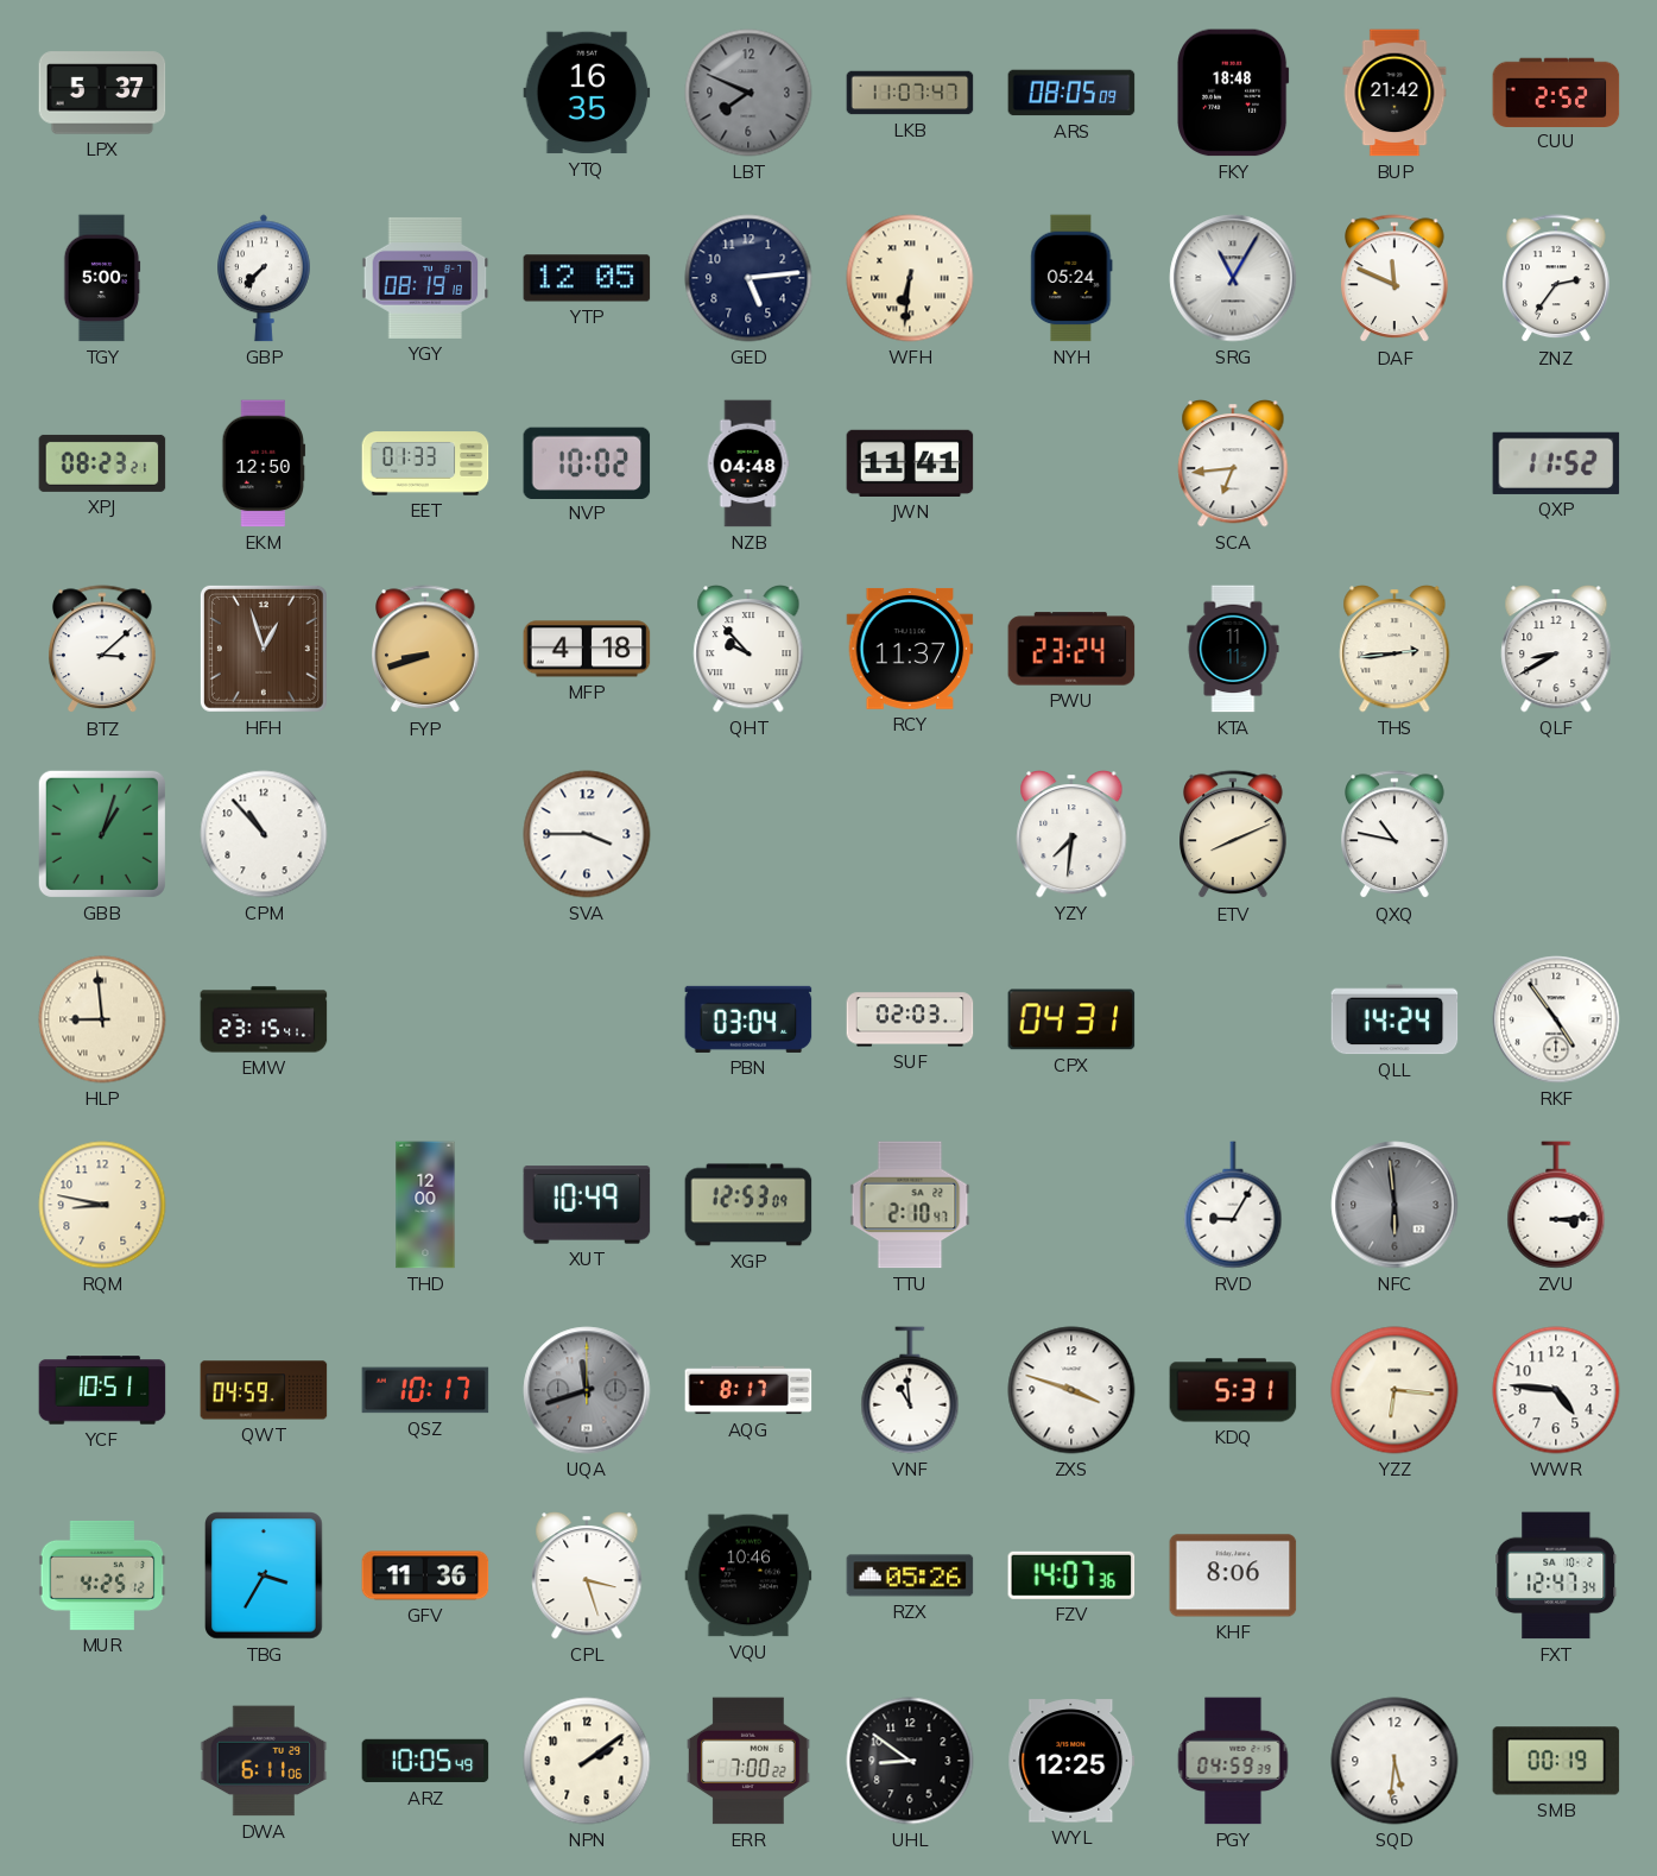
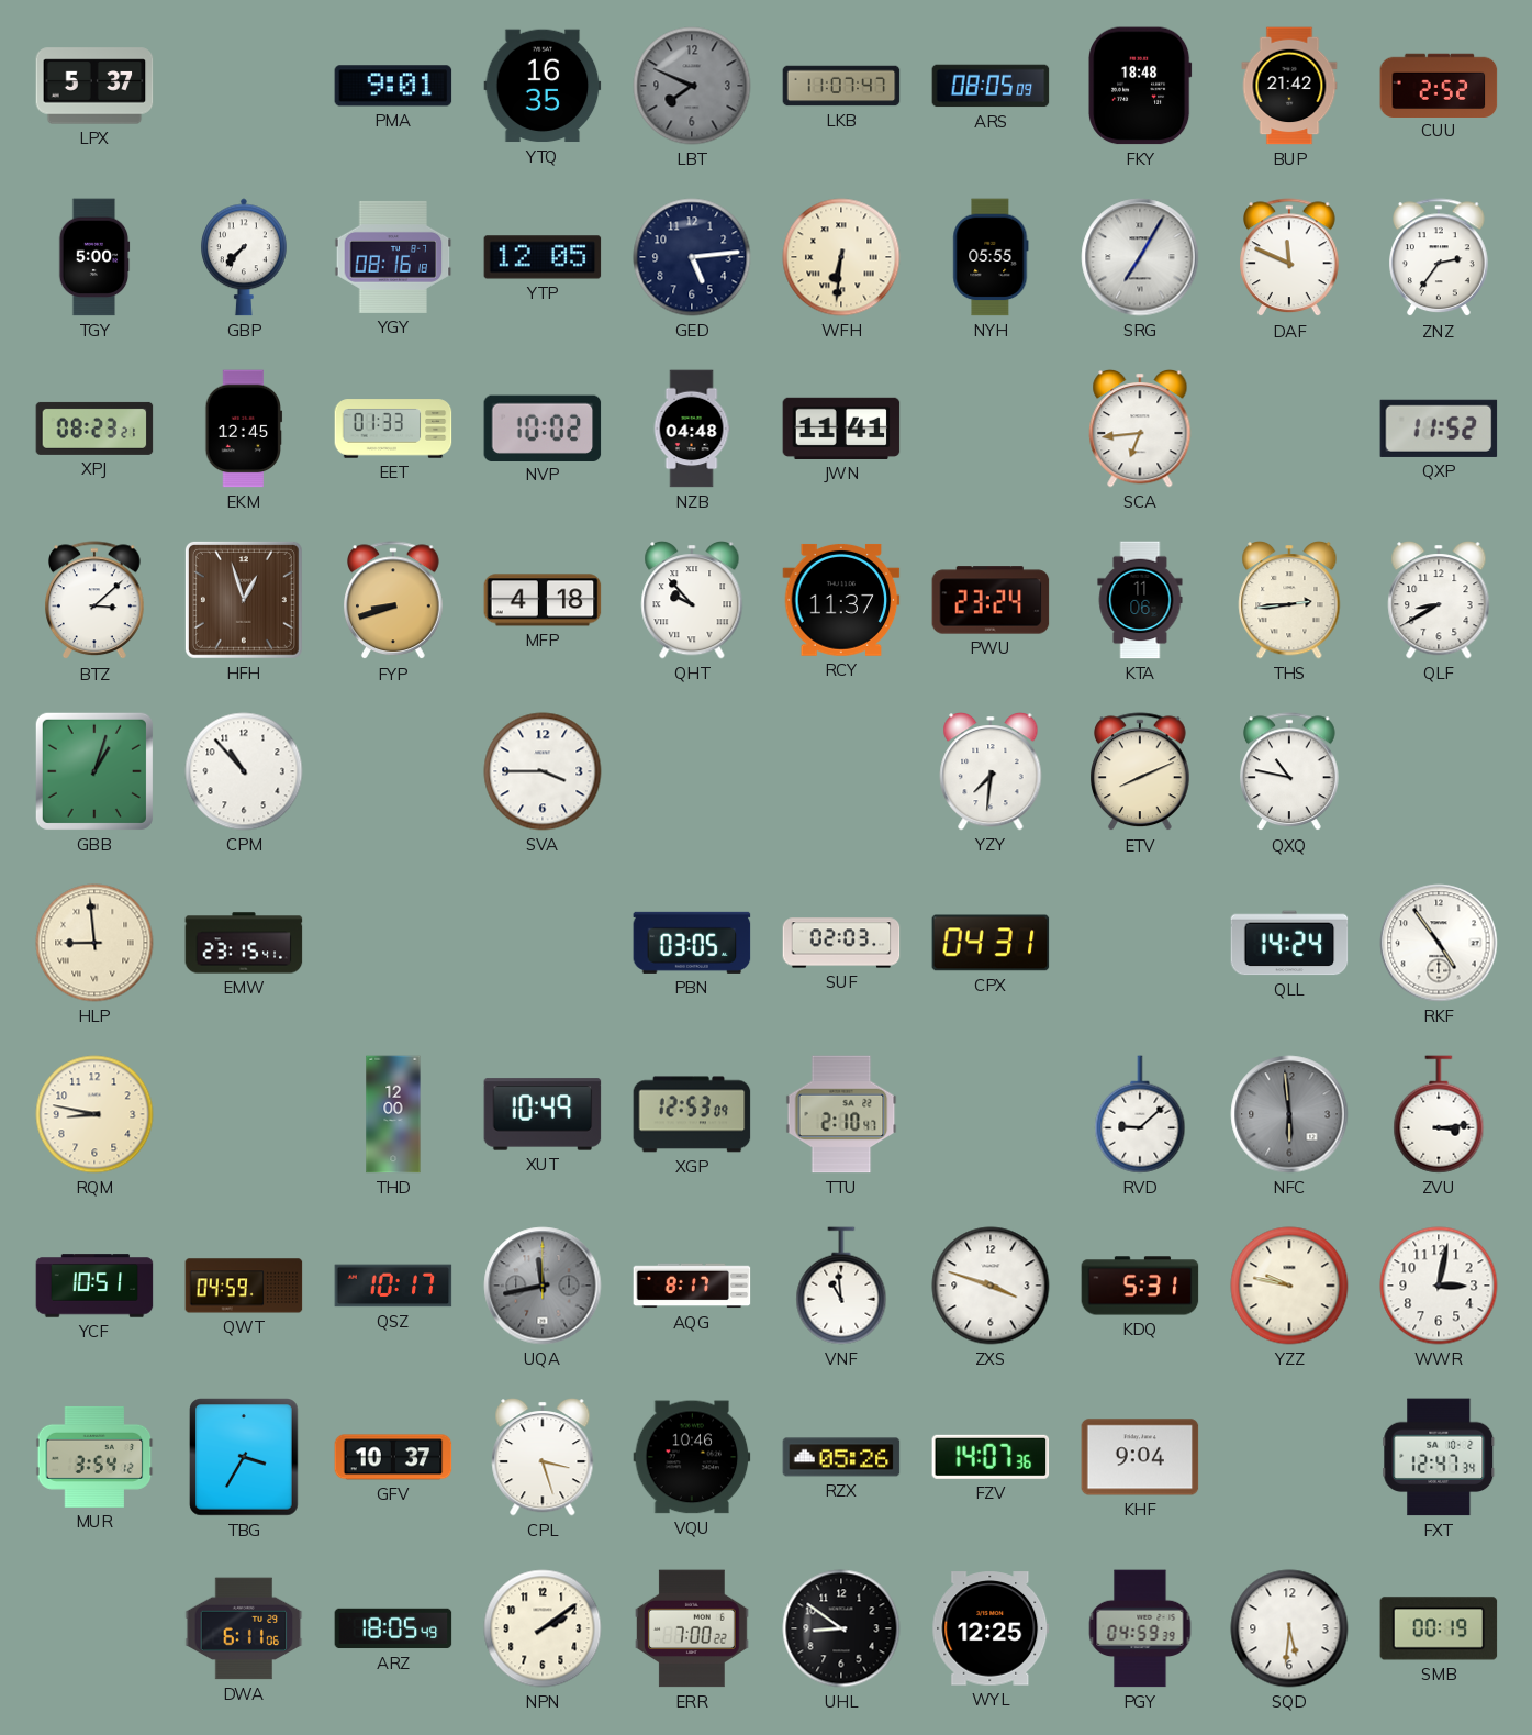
PMA: none -> 9:01 (393, 86)
YGY: 08:19 -> 08:16 (393, 257)
NYH: 05:24 -> 05:55 (991, 257)
SRG: 11:05 -> 7:05 (1140, 257)
EKM: 12:50 -> 12:45 (244, 429)
KTA: 11:11 -> 11:06 (1140, 600)
PBN: 03:04 -> 03:05 (692, 943)
RVD: 9:05 -> 9:08 (1140, 1114)
UQA: 11:42 -> 11:43 (543, 1286)
YZZ: 6:16 -> 9:47 (1289, 1286)
WWR: 4:46 -> 3:02 (1439, 1286)
MUR: 4:25 -> 3:54 (94, 1457)
GFV: 11:36 -> 10:37 (393, 1457)
KHF: 8:06 -> 9:04 (1140, 1457)
ARZ: 10:05 -> 18:05 (393, 1628)
